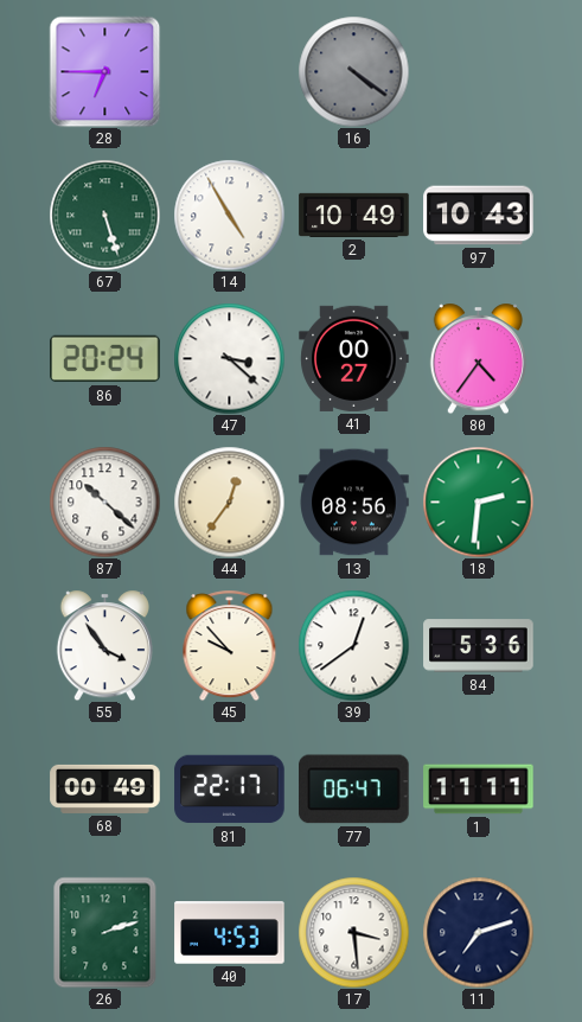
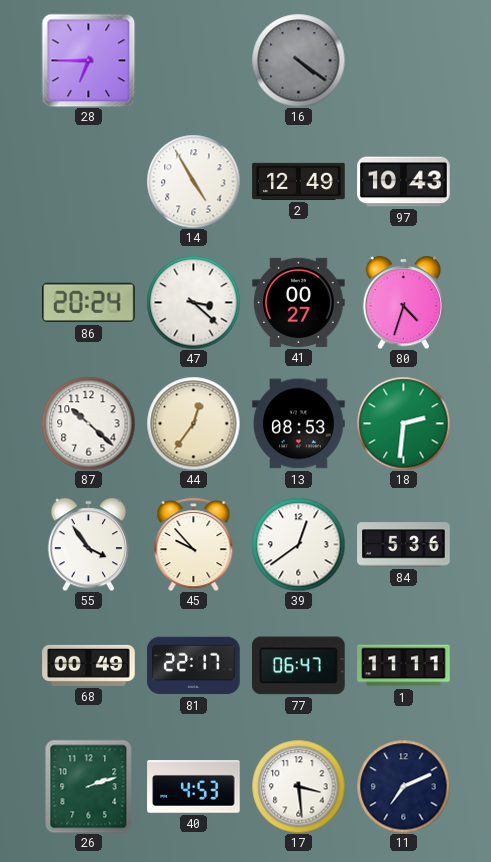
67: 5:27 -> none (104, 215)
2: 10:49 -> 12:49 (299, 181)
80: 4:36 -> 4:33 (403, 302)
13: 08:56 -> 08:53 (299, 424)
11: 7:12 -> 7:11 (403, 786)
